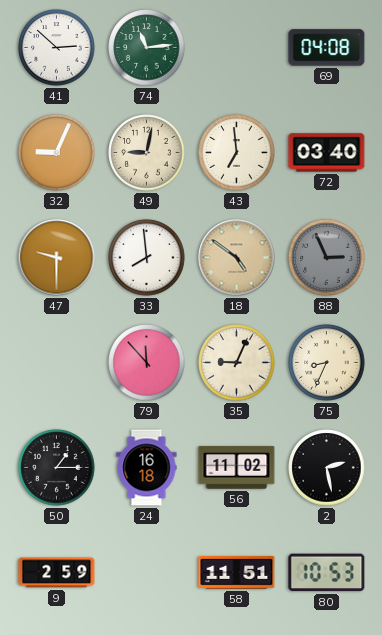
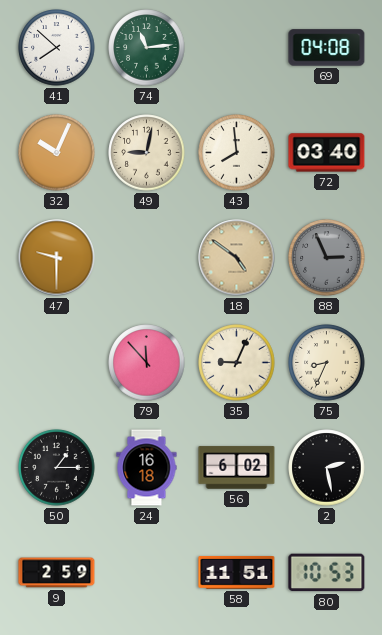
41: 2:52 -> 7:52 (57, 48)
32: 9:04 -> 10:04 (57, 153)
43: 6:59 -> 7:59 (237, 153)
33: 7:59 -> none (147, 258)
56: 11:02 -> 6:02 (237, 468)
